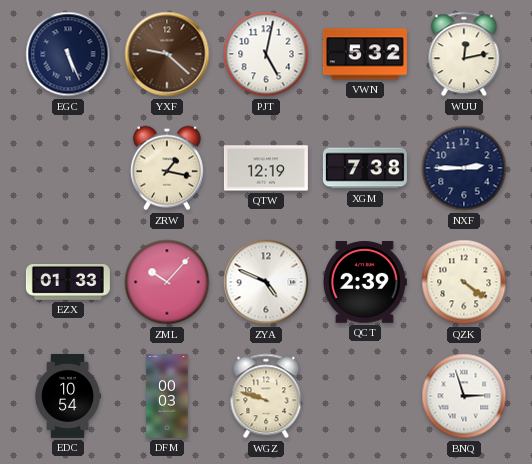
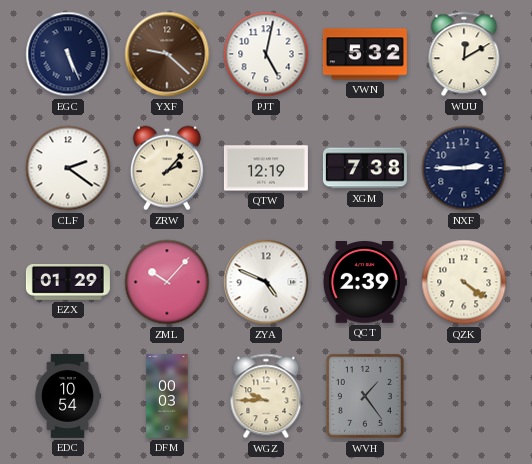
WUU: 12:13 -> 12:10 (464, 54)
CLF: none -> 2:21 (68, 168)
ZRW: 1:17 -> 2:07 (167, 168)
EZX: 01:33 -> 01:29 (68, 283)
WGZ: 9:48 -> 9:45 (266, 396)
WVH: none -> 1:24 (365, 397)
BNQ: 2:57 -> none (464, 396)
